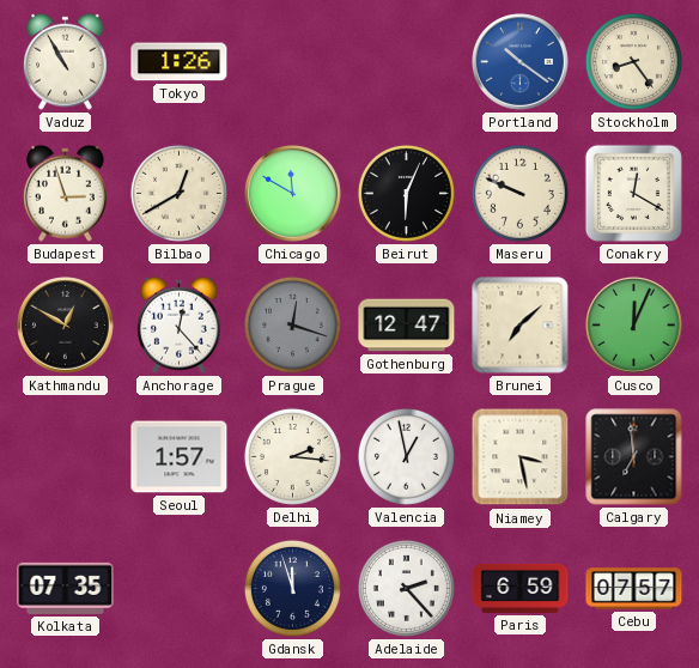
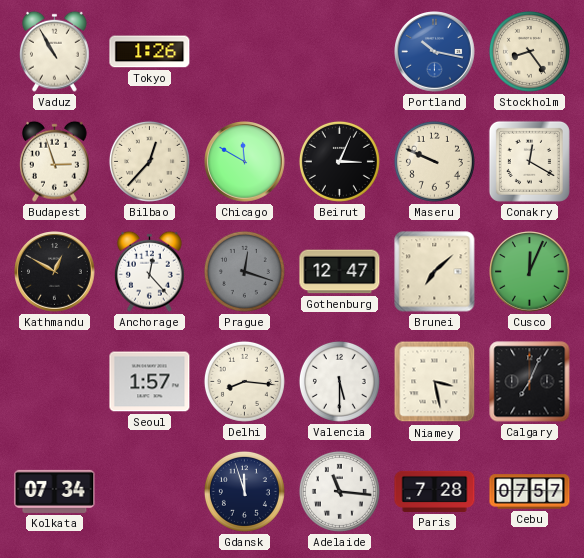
Portland: 10:21 -> 10:17 (435, 52)
Bilbao: 12:40 -> 12:37 (149, 161)
Beirut: 6:04 -> 3:04 (339, 161)
Delhi: 2:16 -> 8:16 (244, 381)
Valencia: 12:58 -> 5:30 (339, 381)
Calgary: 6:59 -> 7:04 (530, 382)
Kolkata: 07:35 -> 07:34 (55, 491)
Adelaide: 2:23 -> 11:16 (339, 491)
Paris: 6:59 -> 7:28 (435, 491)
